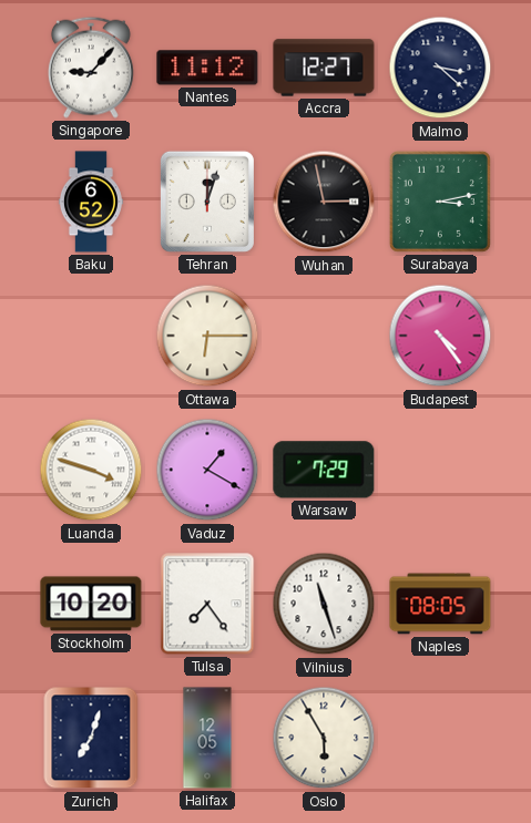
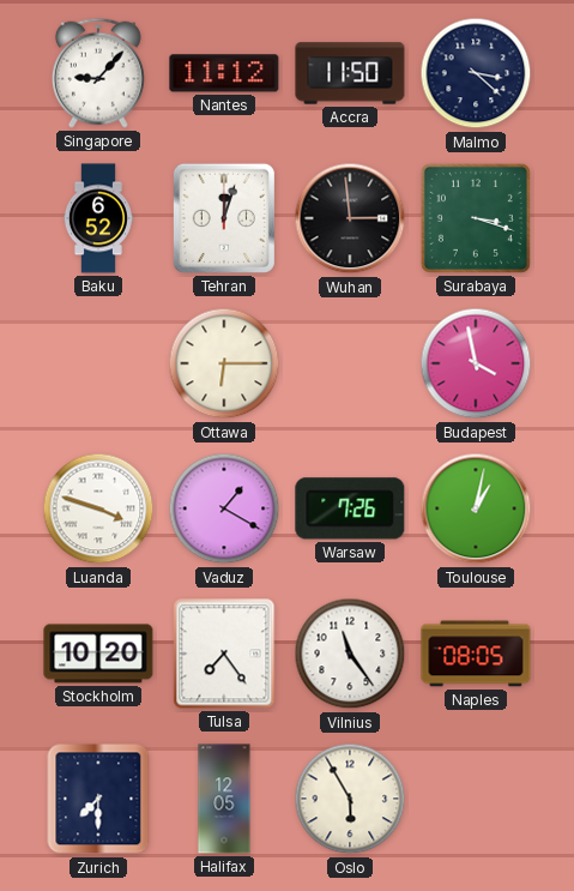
Accra: 12:27 -> 11:50 (350, 73)
Wuhan: 2:58 -> 2:59 (350, 218)
Surabaya: 3:13 -> 3:18 (476, 218)
Budapest: 4:24 -> 3:58 (476, 363)
Warsaw: 7:29 -> 7:26 (350, 508)
Toulouse: none -> 1:02 (476, 508)
Vilnius: 11:27 -> 11:24 (350, 654)
Zurich: 7:03 -> 7:30 (98, 799)
